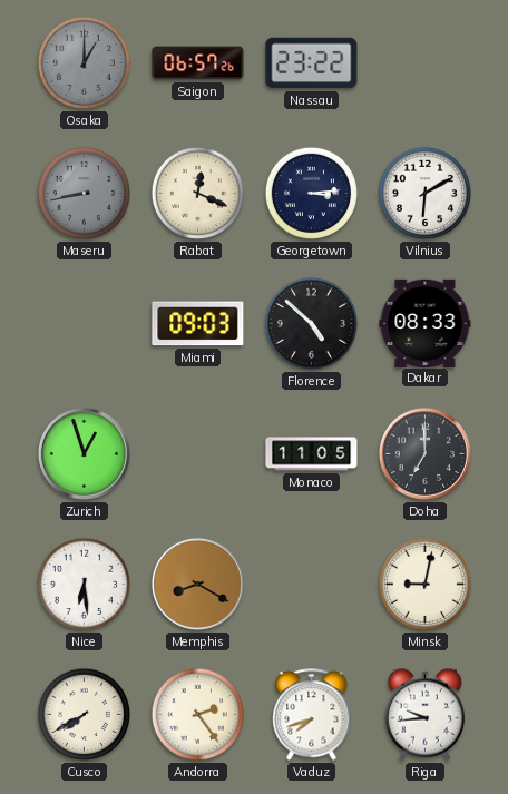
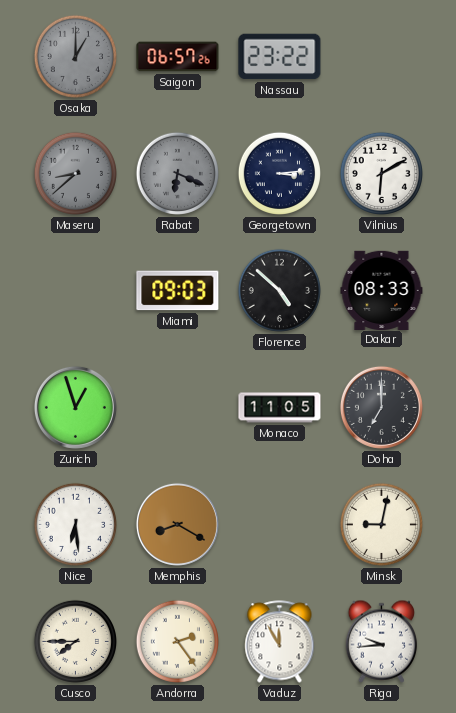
Maseru: 8:43 -> 8:38 (75, 173)
Rabat: 12:19 -> 6:19 (177, 173)
Rabat dial: cream -> grey (177, 173)
Cusco: 7:40 -> 7:45 (75, 641)
Vaduz: 7:42 -> 11:55 (280, 642)
